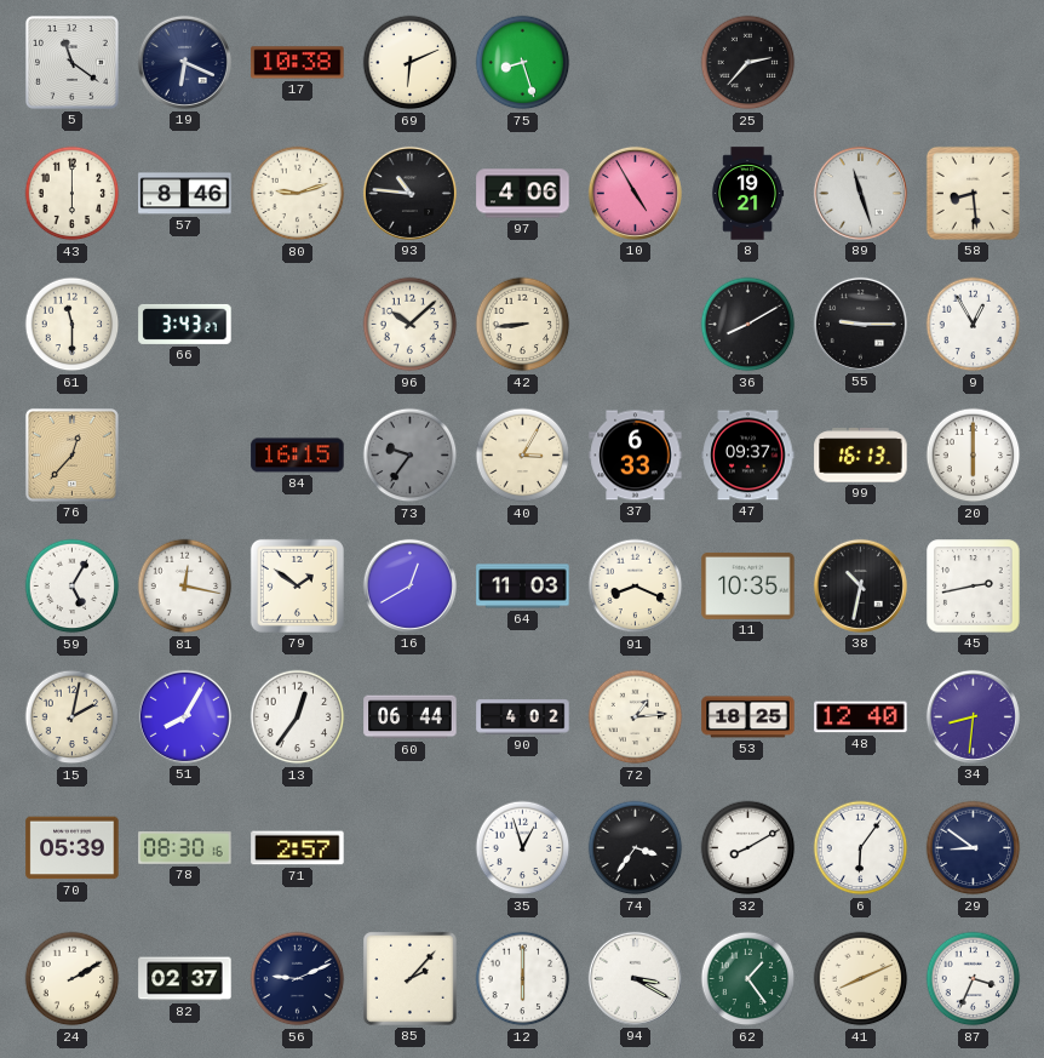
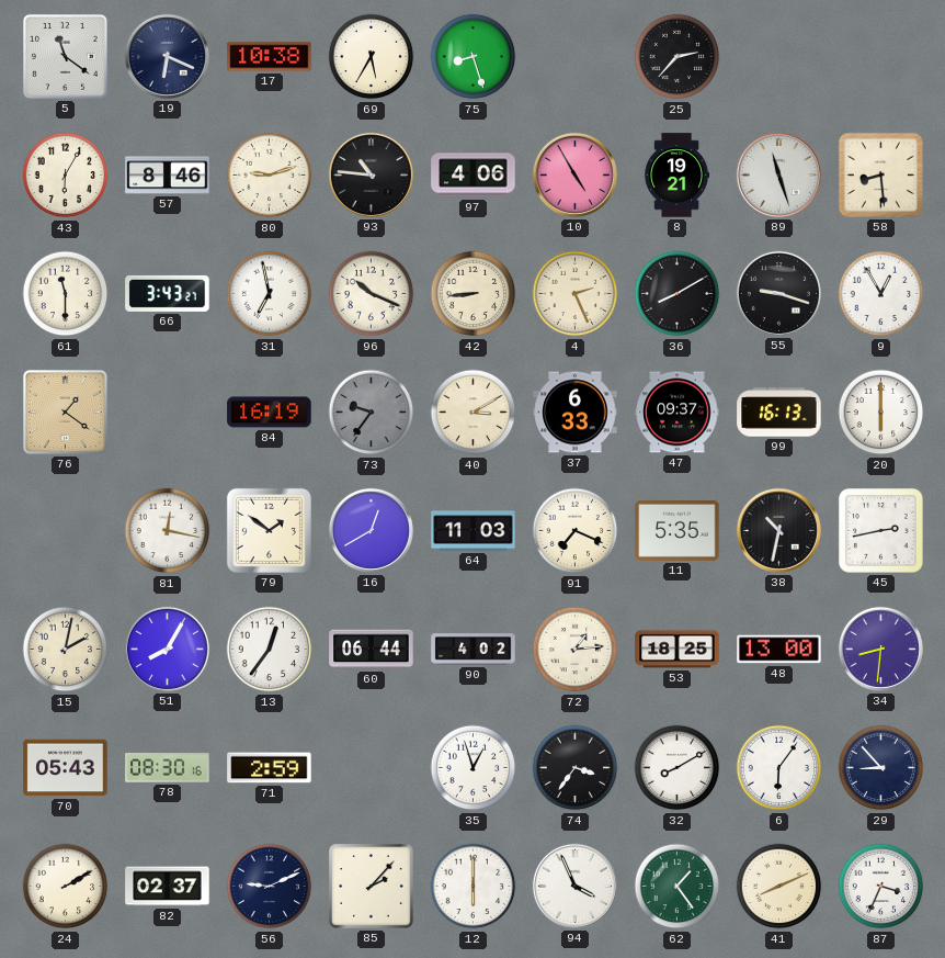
69: 6:11 -> 5:35 (372, 57)
43: 6:00 -> 6:05 (66, 176)
31: none -> 6:58 (270, 294)
96: 10:08 -> 10:19 (372, 294)
4: none -> 2:26 (576, 294)
55: 9:15 -> 9:18 (778, 293)
76: 12:37 -> 1:21 (65, 412)
84: 16:15 -> 16:19 (270, 413)
40: 3:05 -> 3:10 (474, 413)
59: 5:05 -> none (73, 587)
91: 8:19 -> 7:19 (576, 531)
11: 10:35 -> 5:35 (678, 530)
48: 12:40 -> 13:00 (779, 650)
70: 05:39 -> 05:43 (66, 768)
71: 2:57 -> 2:59 (270, 768)
29: 8:51 -> 8:53 (881, 768)
94: 3:20 -> 3:56 (574, 886)
